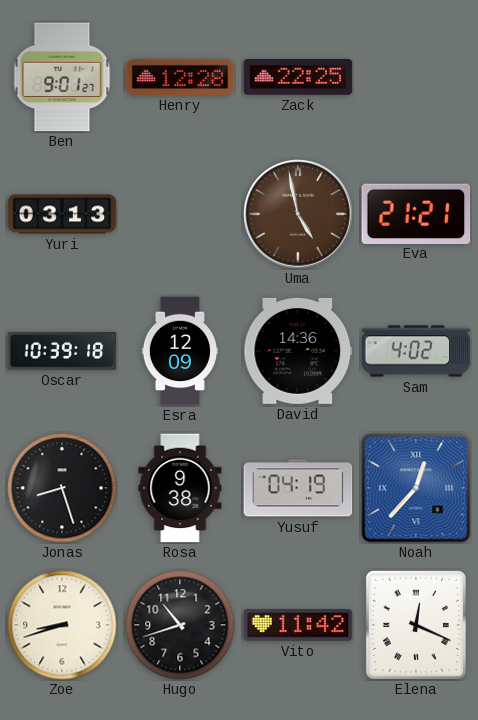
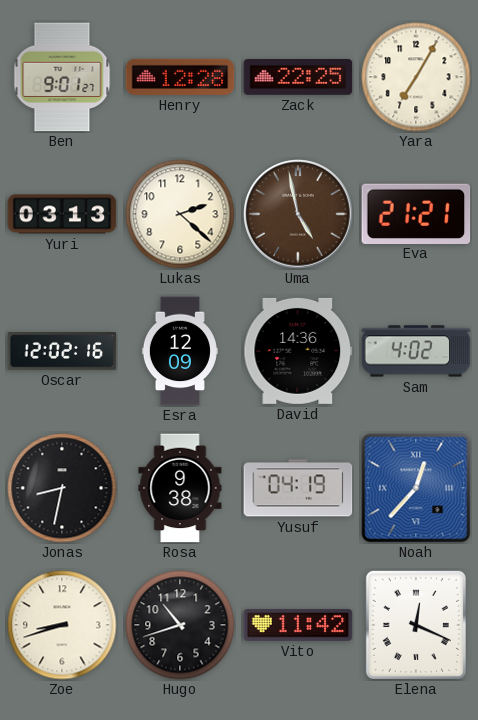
Yara: none -> 7:05 (416, 77)
Lukas: none -> 2:22 (180, 214)
Oscar: 10:39 -> 12:02 (62, 351)
Jonas: 8:27 -> 8:32 (62, 488)
